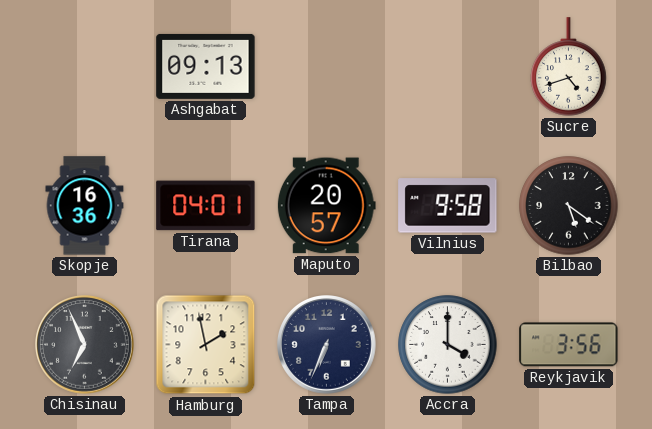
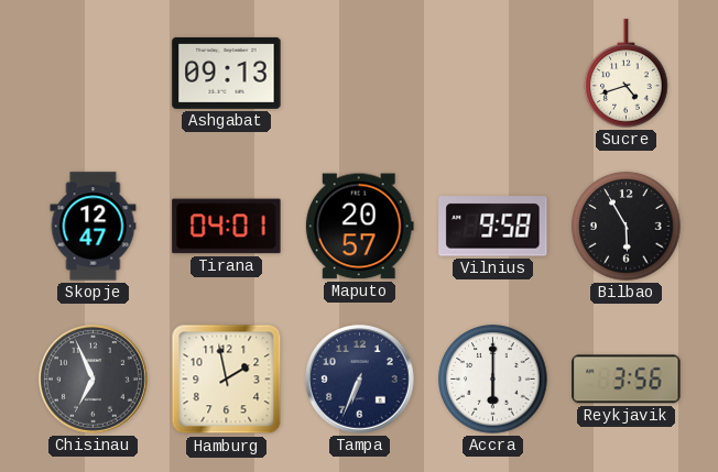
Skopje: 16:36 -> 12:47 (94, 227)
Bilbao: 5:21 -> 5:55 (627, 227)
Accra: 4:00 -> 6:00 (493, 380)
